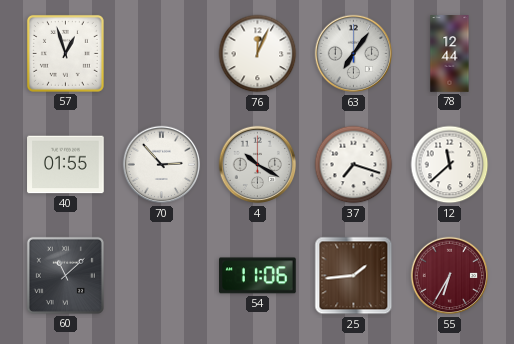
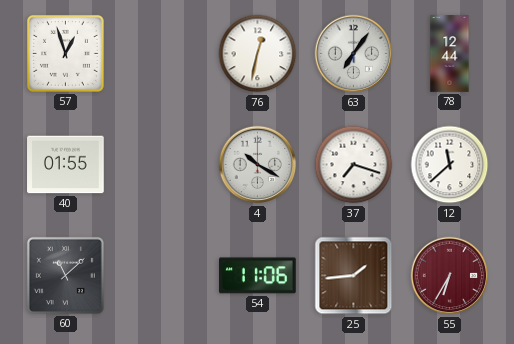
76: 12:04 -> 12:32 (258, 54)
70: 2:53 -> none (162, 165)
